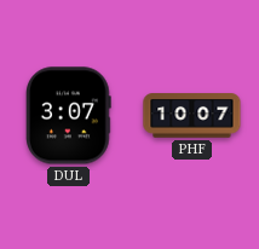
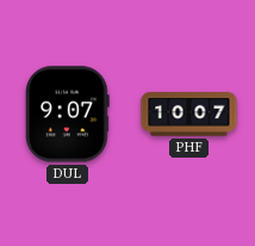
DUL: 3:07 -> 9:07 (68, 115)
